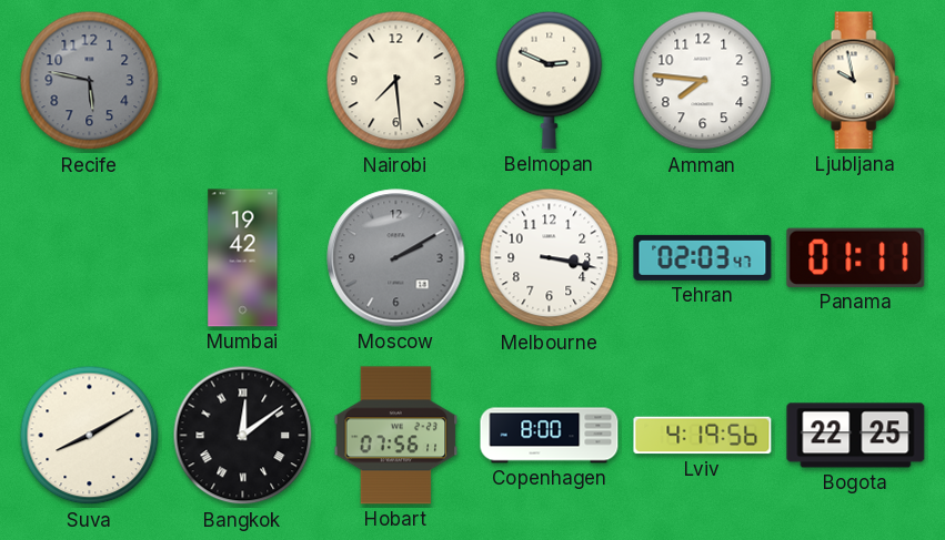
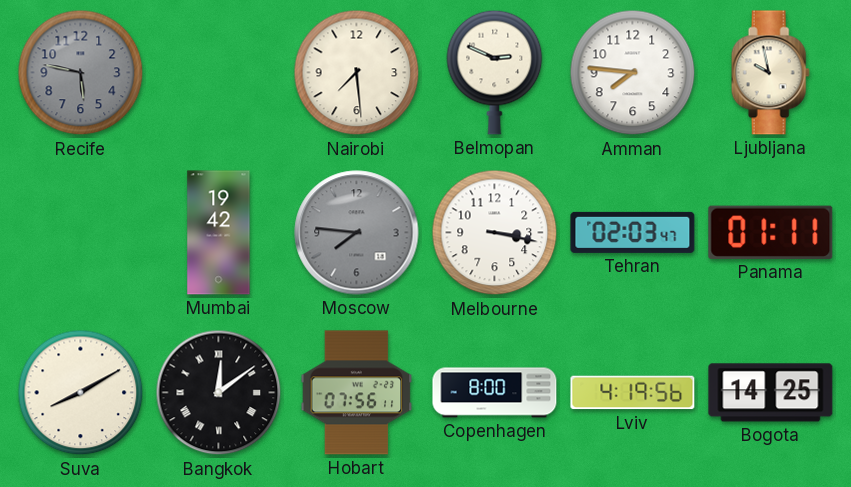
Moscow: 2:10 -> 7:46 (357, 233)
Bogota: 22:25 -> 14:25 (771, 393)
